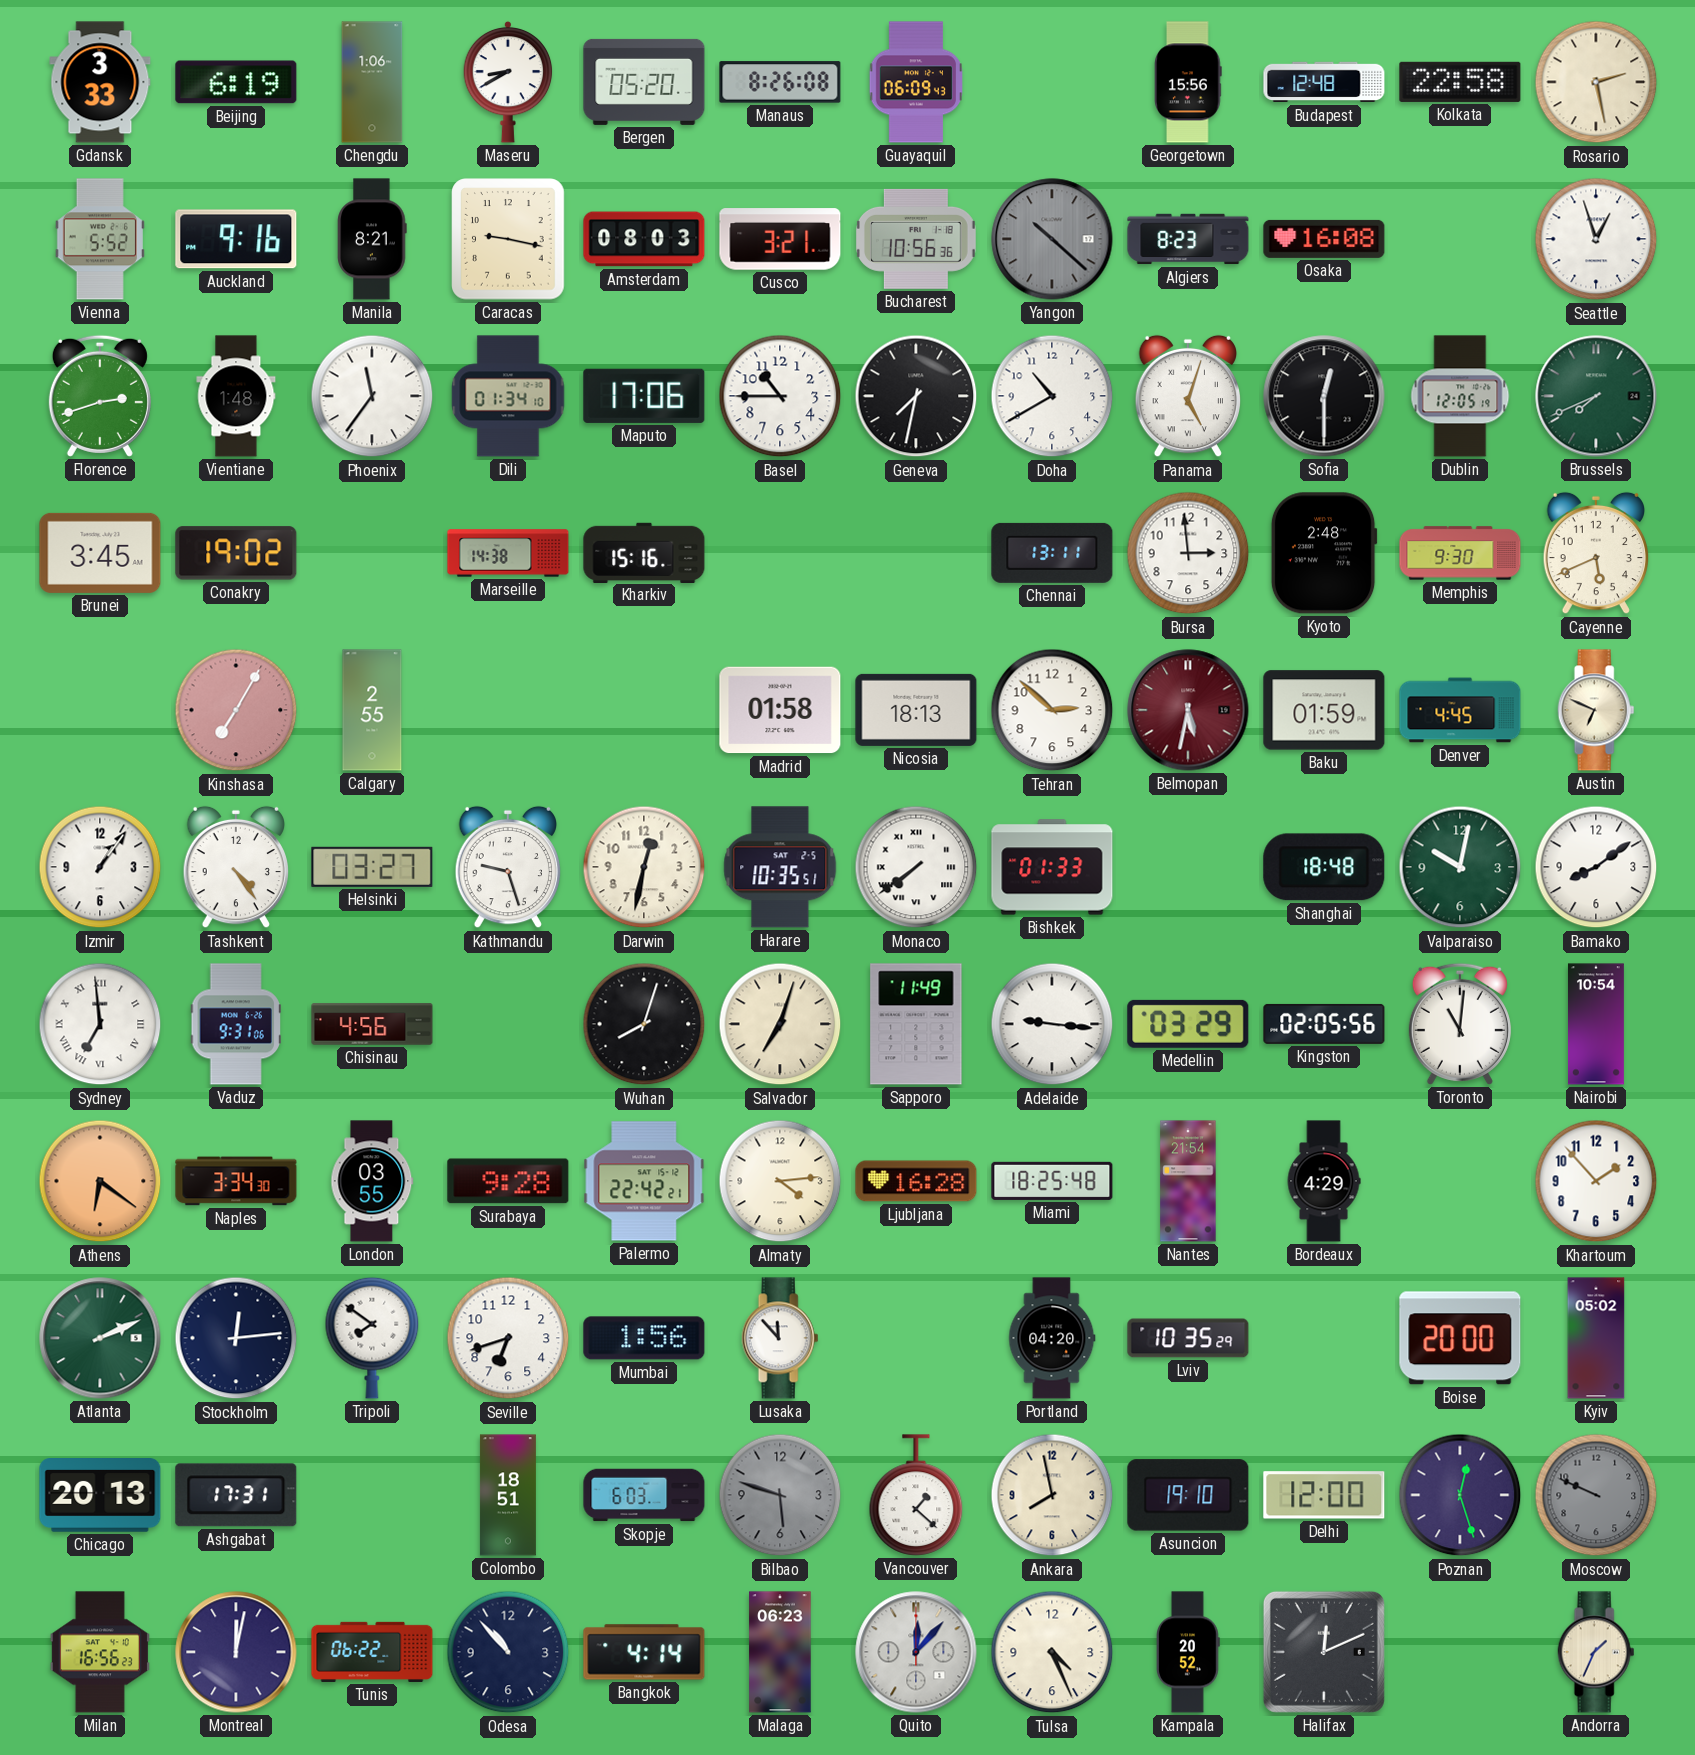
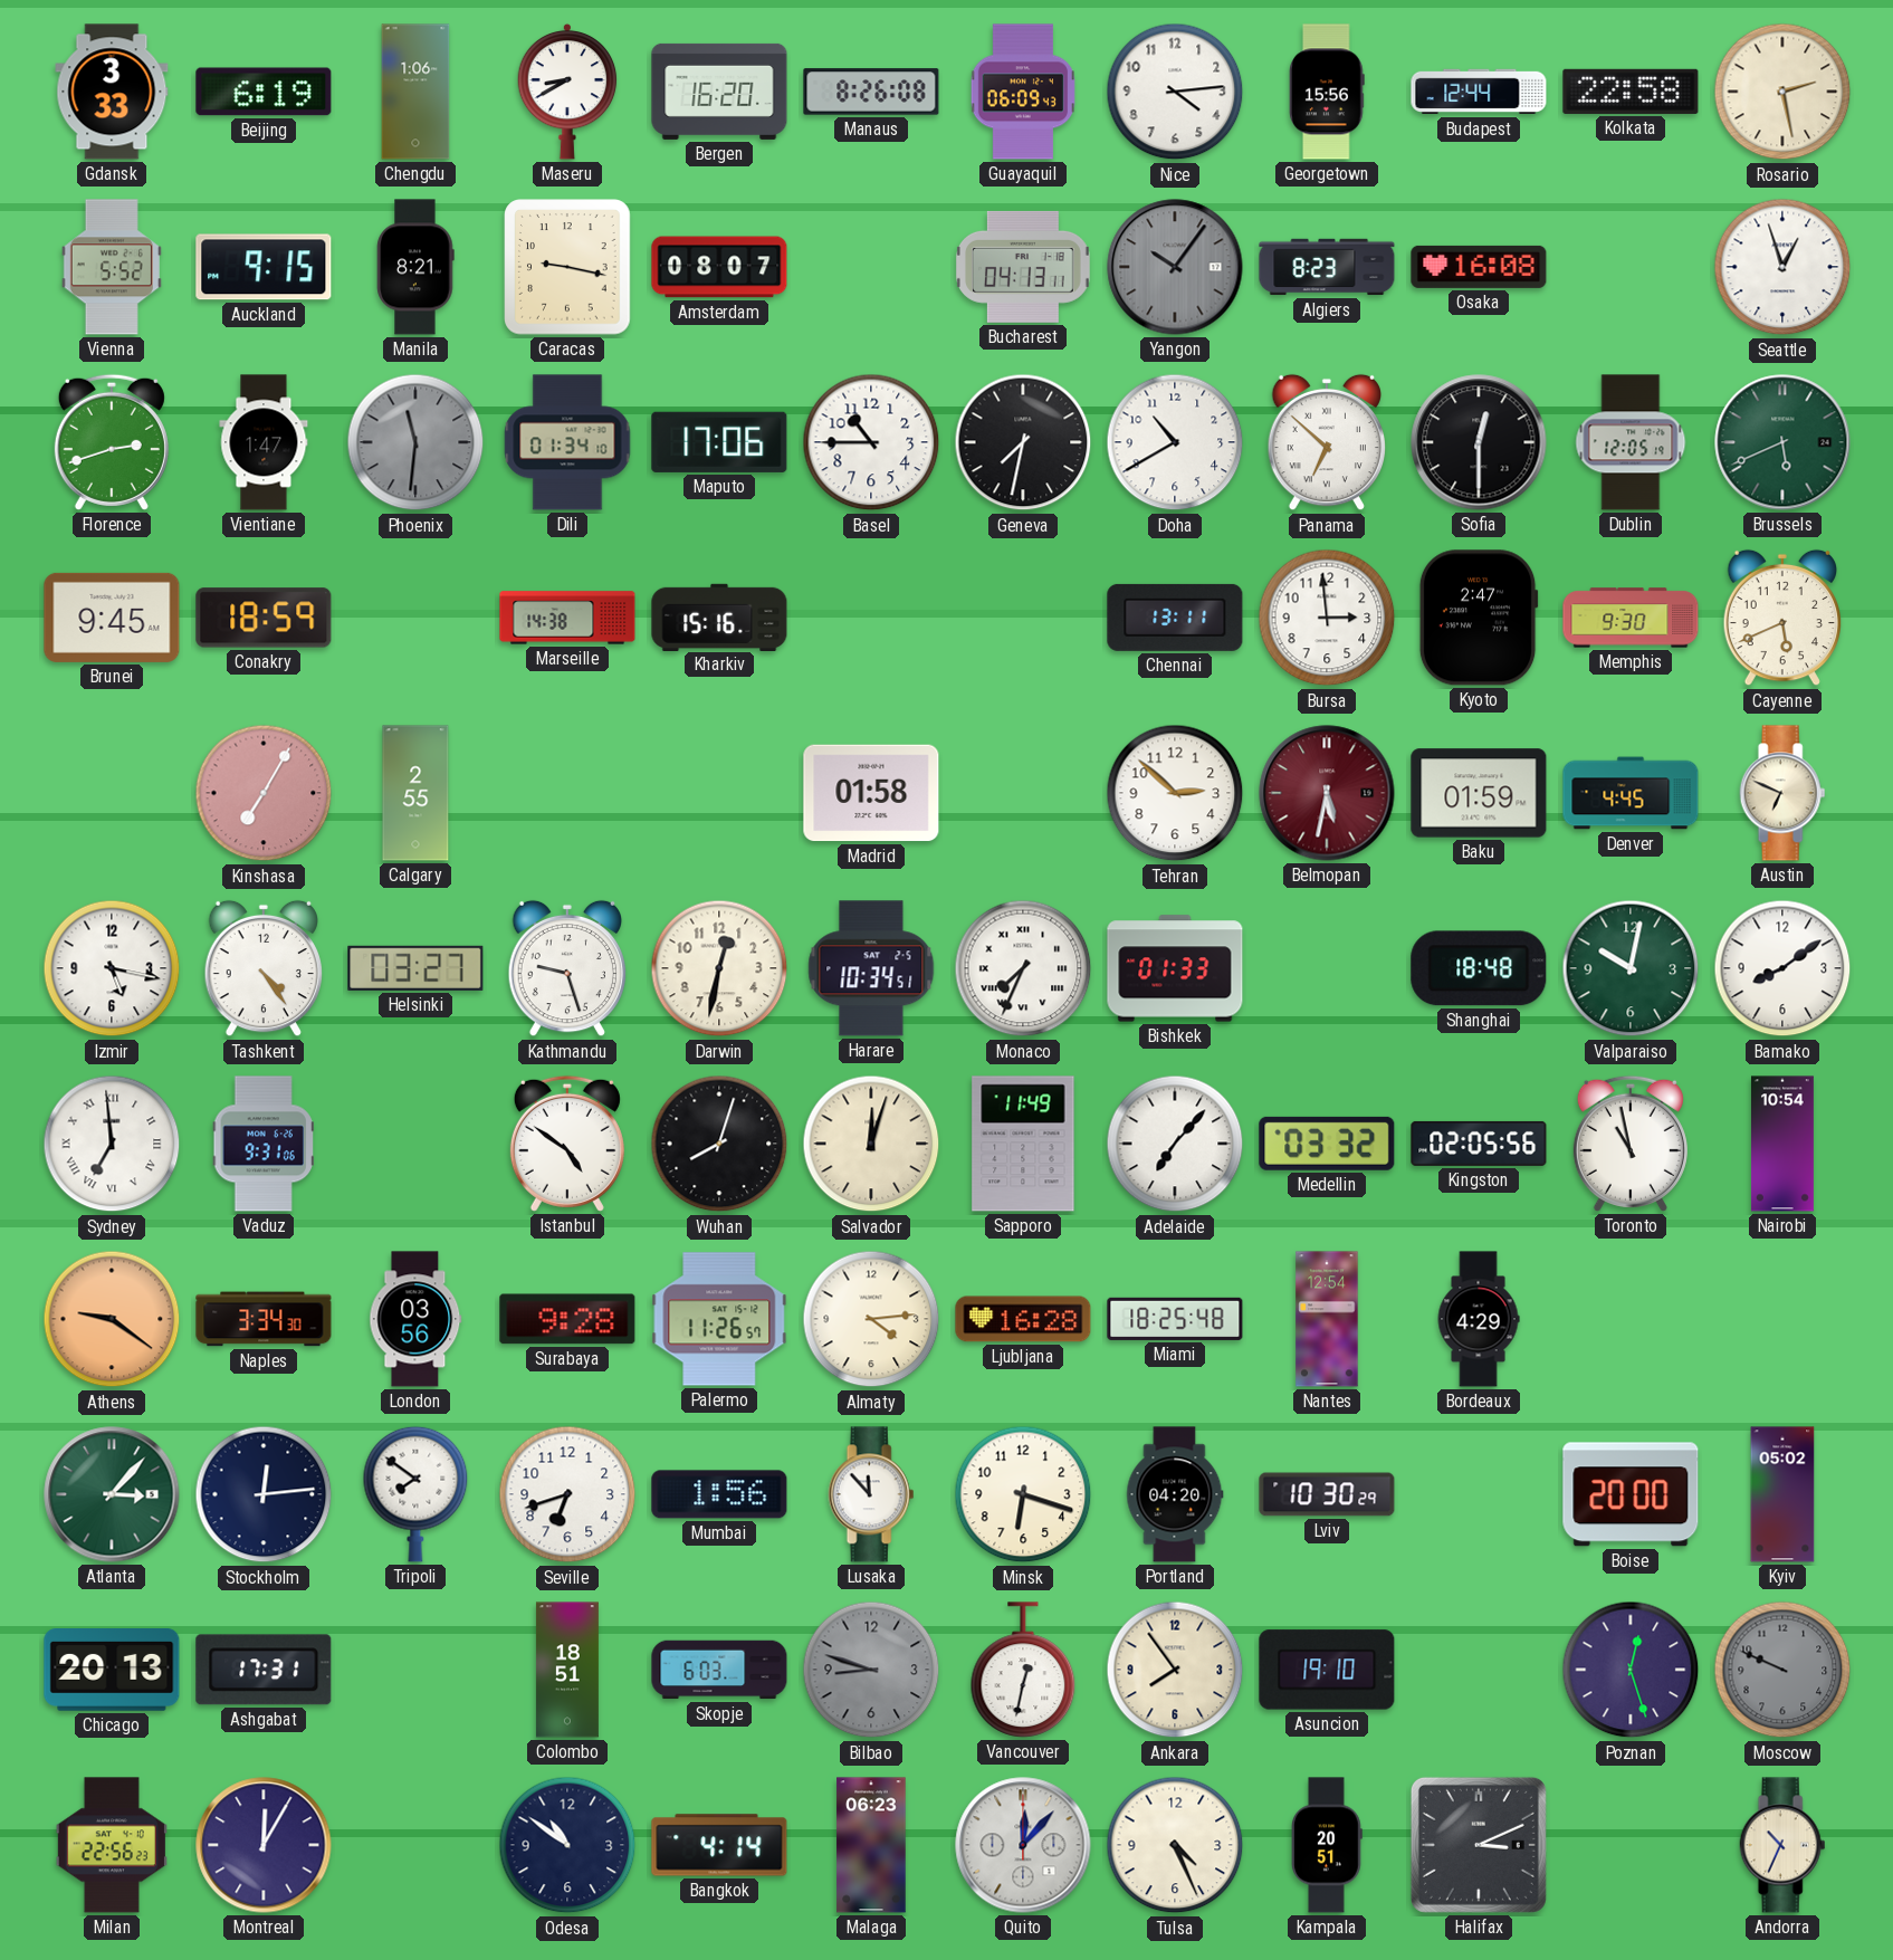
Bergen: 05:20 -> 16:20 (719, 92)
Nice: none -> 4:14 (1175, 92)
Budapest: 12:48 -> 12:44 (1479, 92)
Auckland: 9:16 -> 9:15 (264, 267)
Amsterdam: 08:03 -> 08:07 (719, 267)
Cusco: 3:21 -> none (780, 239)
Bucharest: 10:56 -> 04:13 (1023, 267)
Yangon: 10:22 -> 10:06 (1175, 267)
Vientiane: 1:48 -> 1:47 (264, 442)
Phoenix: 11:36 -> 11:31 (415, 442)
Phoenix dial: white -> grey (415, 442)
Panama: 5:03 -> 6:52 (1326, 442)
Brussels: 7:41 -> 5:41 (1782, 442)
Brunei: 3:45 -> 9:45 (112, 618)
Conakry: 19:02 -> 18:59 (264, 618)
Kyoto: 2:48 -> 2:47 (1479, 618)
Nicosia: 18:13 -> none (916, 710)
Izmir: 1:06 -> 5:17 (112, 968)
Harare: 10:35 -> 10:34 (871, 968)
Monaco: 7:39 -> 7:34 (1023, 968)
Chisinau: 4:56 -> none (372, 1024)
Istanbul: none -> 4:51 (567, 1144)
Salvador: 7:03 -> 12:03 (871, 1144)
Adelaide: 9:16 -> 7:07 (1175, 1144)
Medellin: 03:29 -> 03:32 (1327, 1144)
Toronto: 11:01 -> 10:58 (1631, 1144)
Athens: 6:21 -> 9:21 (112, 1319)
London: 03:55 -> 03:56 (415, 1319)
Palermo: 22:42 -> 11:26 (719, 1319)
Nantes: 21:54 -> 12:54 (1327, 1319)
Khartoum: 1:53 -> none (1596, 1181)
Atlanta: 2:11 -> 3:07 (112, 1494)
Minsk: none -> 6:18 (1023, 1494)
Lviv: 10:35 -> 10:30 (1327, 1494)
Bilbao: 5:48 -> 8:48 (871, 1670)
Vancouver: 1:22 -> 12:32 (1023, 1670)
Ankara: 7:58 -> 7:54 (1175, 1670)
Delhi: 12:00 -> none (1324, 1495)
Milan: 16:56 -> 22:56 (112, 1845)
Montreal: 12:02 -> 12:05 (264, 1845)
Tunis: 06:22 -> none (372, 1652)
Odesa: 10:53 -> 10:51 (567, 1845)
Kampala: 20:52 -> 20:51 (1327, 1845)
Halifax: 12:11 -> 3:11 (1479, 1845)
Andorra: 1:34 -> 10:34 (1782, 1845)
